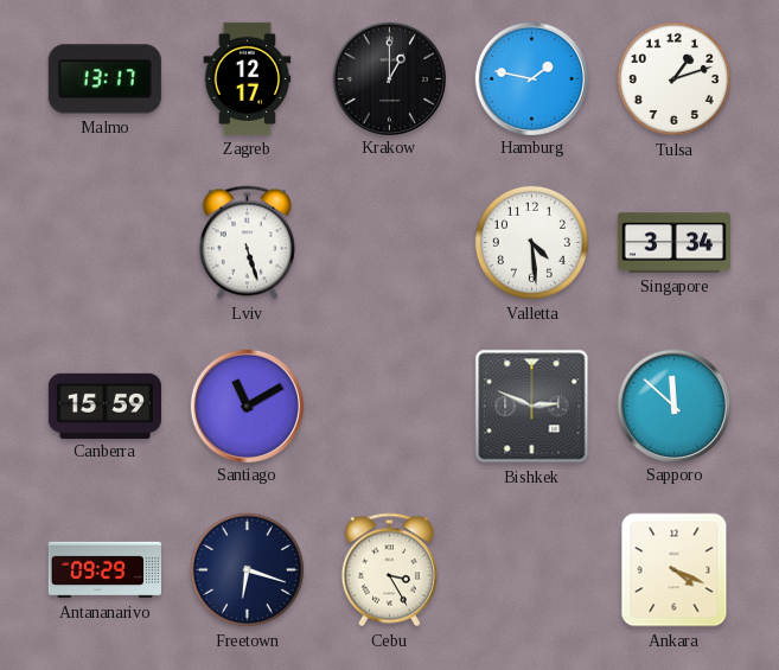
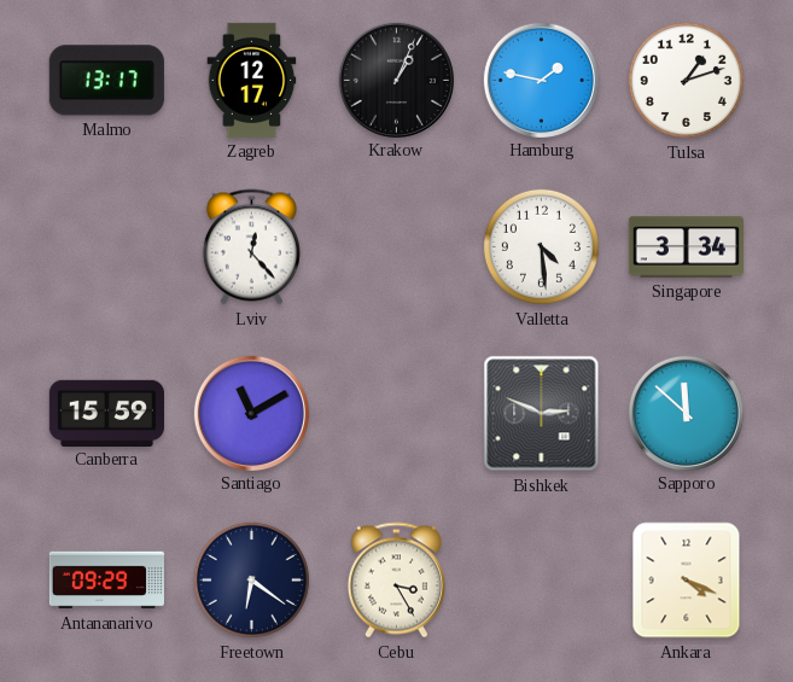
Krakow: 1:00 -> 1:04 (396, 80)
Lviv: 5:27 -> 12:23 (251, 247)
Freetown: 6:18 -> 6:21 (251, 579)
